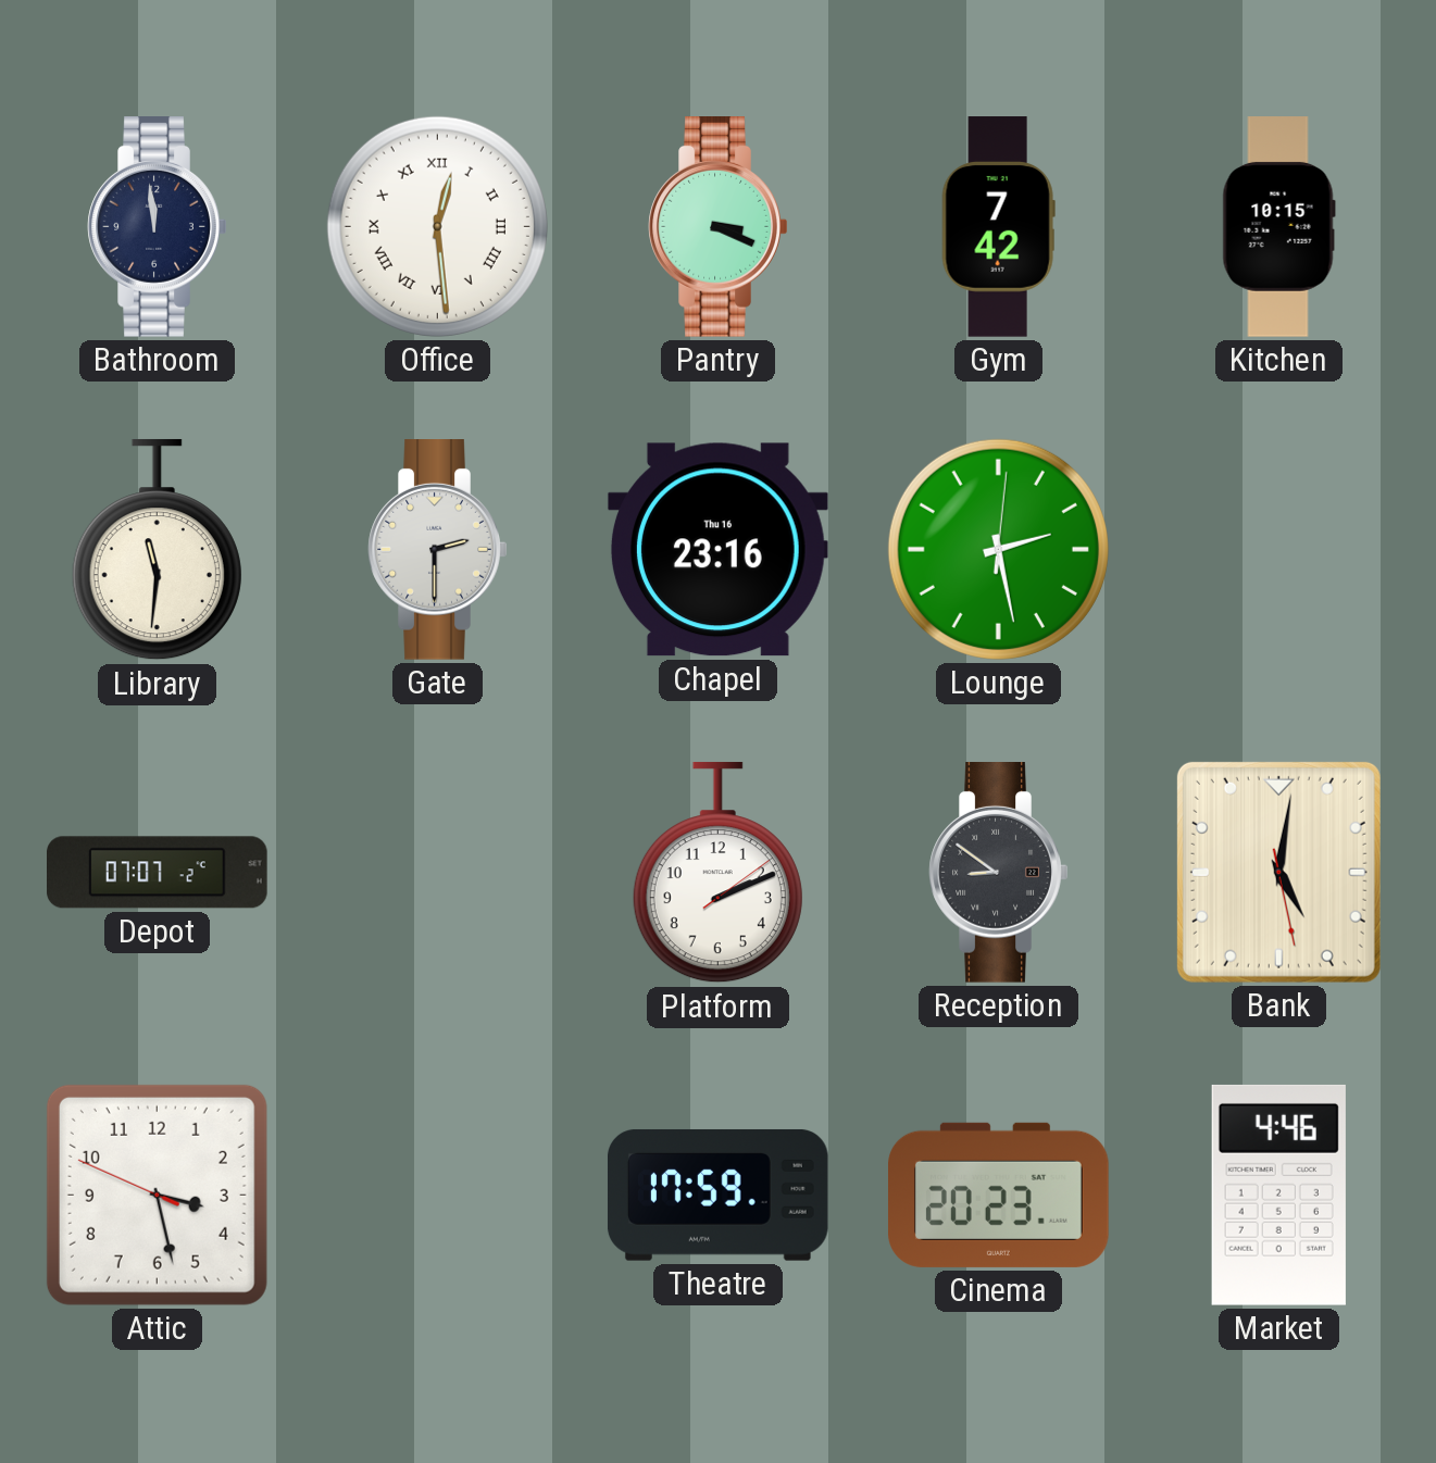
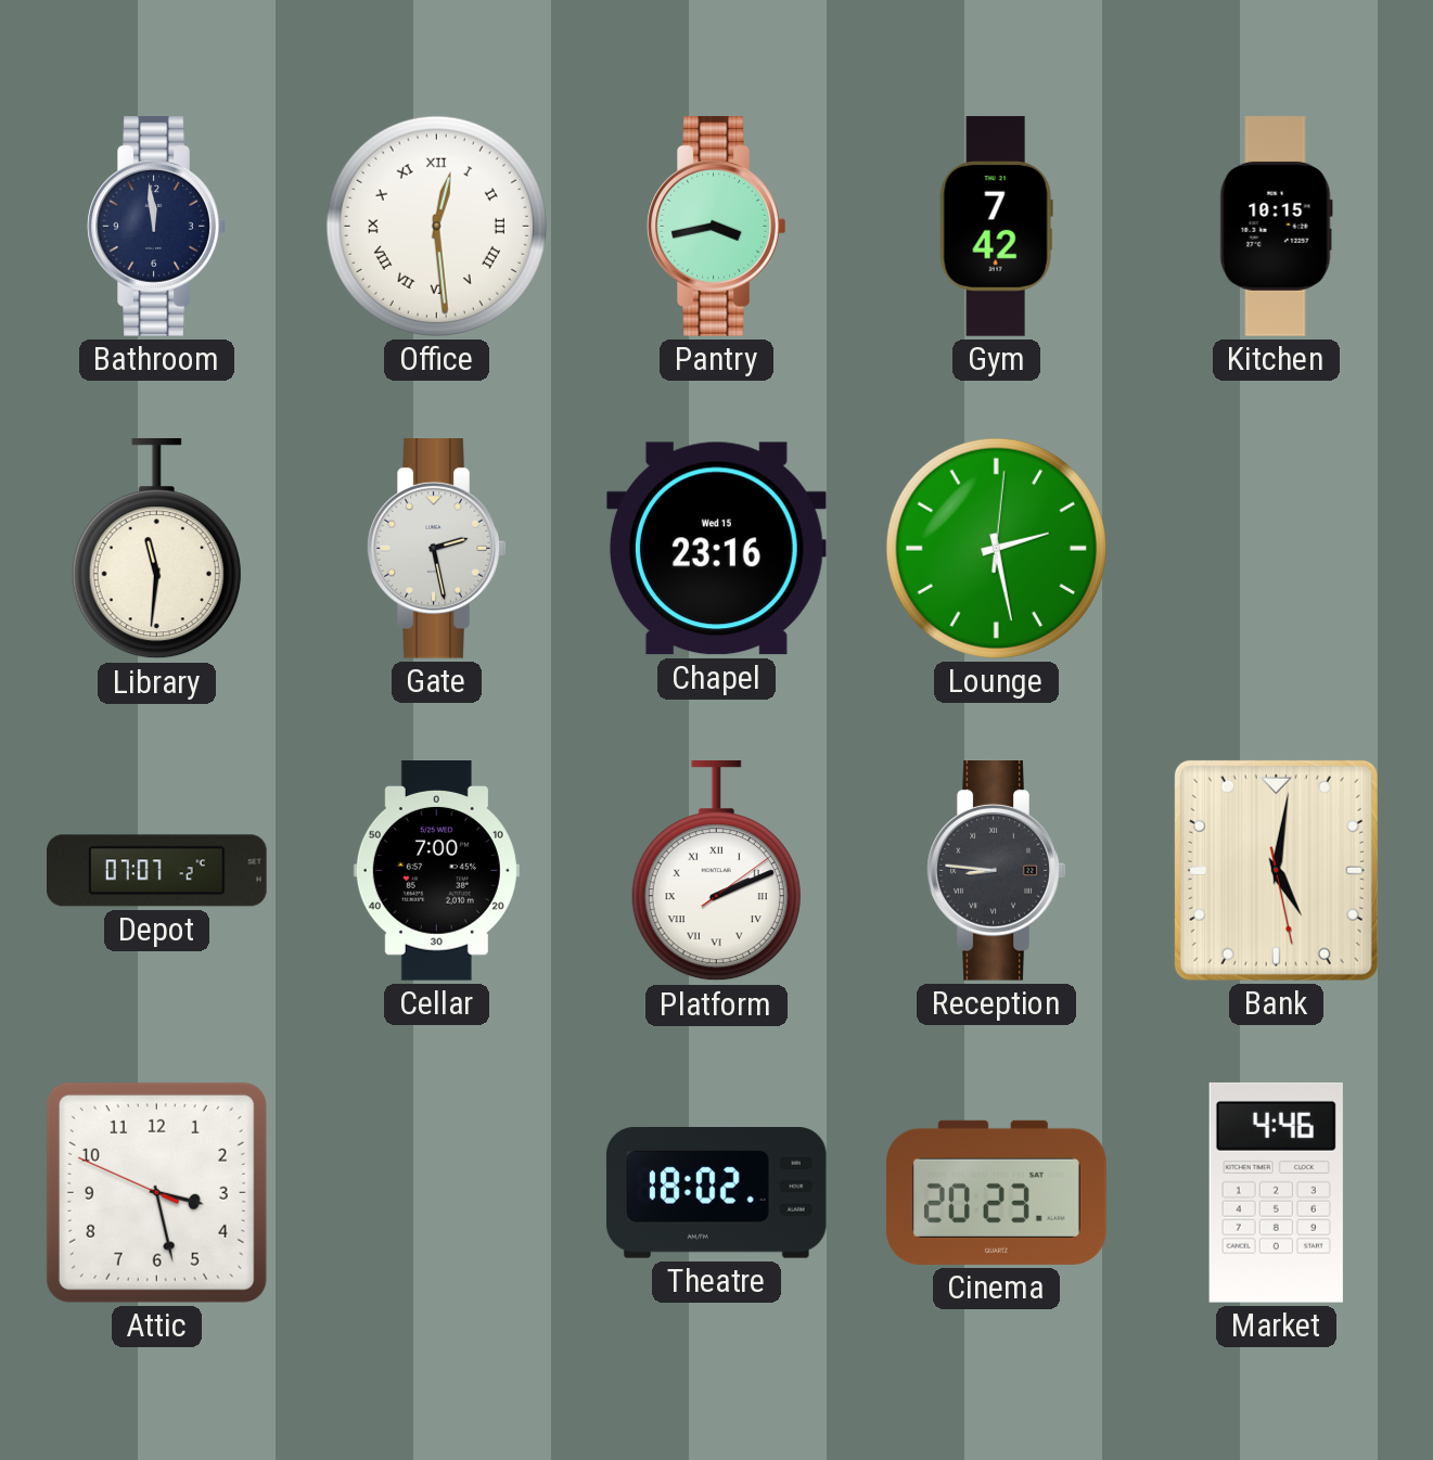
Pantry: 3:19 -> 3:43 (717, 227)
Gate: 2:30 -> 2:28 (437, 549)
Chapel date: Thu 16 -> Wed 15 (716, 549)
Cellar: none -> 7:00 (436, 871)
Platform numerals: Arabic -> Roman (716, 871)
Reception: 8:51 -> 8:46 (997, 871)
Theatre: 17:59 -> 18:02 (716, 1192)
